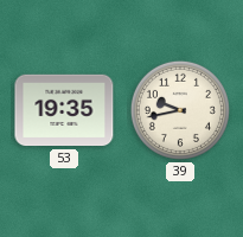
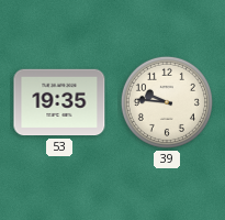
39: 9:43 -> 9:46 (167, 102)
